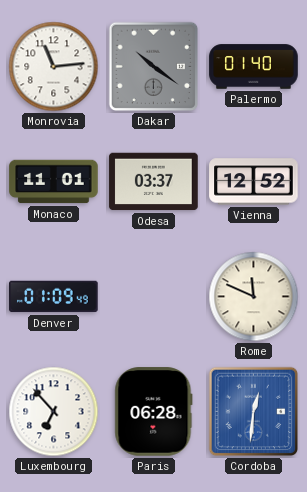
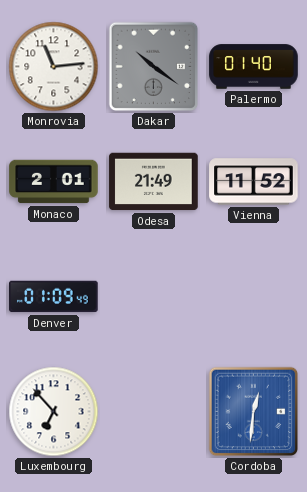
Monaco: 11:01 -> 2:01 (54, 182)
Odesa: 03:37 -> 21:49 (154, 182)
Vienna: 12:52 -> 11:52 (254, 182)
Rome: 11:49 -> none (254, 297)
Paris: 06:28 -> none (154, 412)
